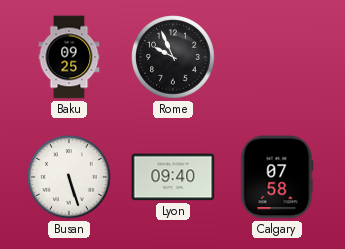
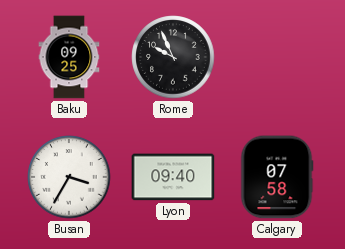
Busan: 5:27 -> 3:35 (69, 177)
